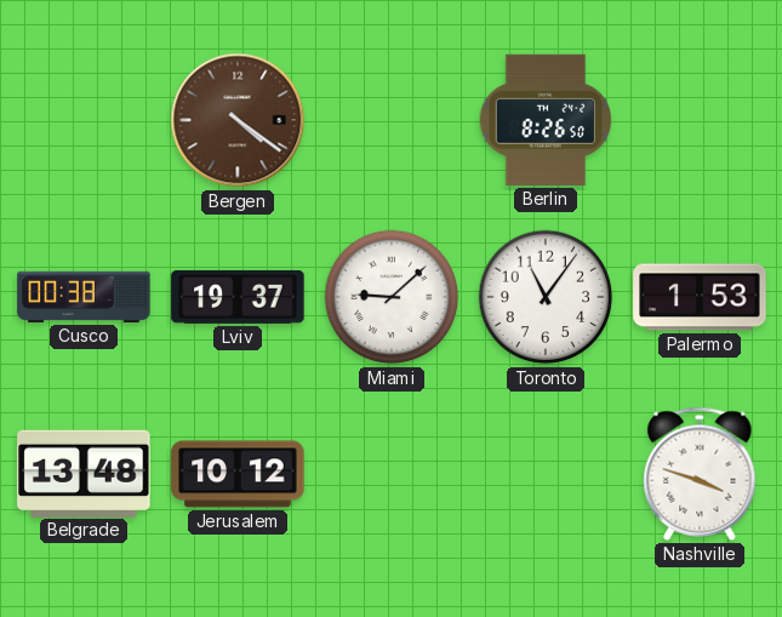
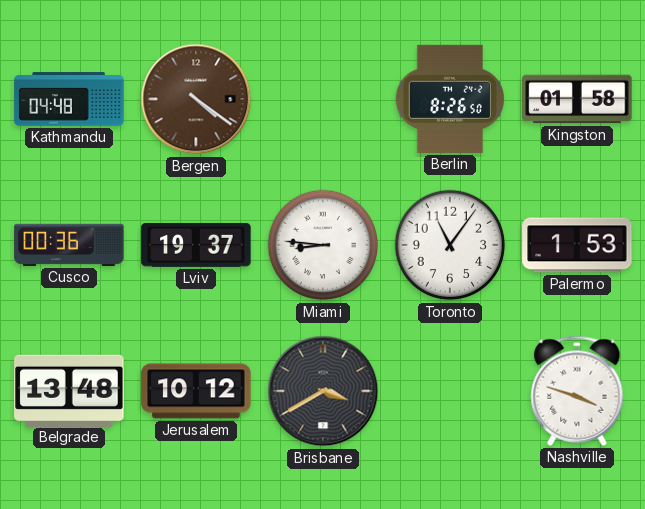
Kathmandu: none -> 04:48 (69, 99)
Kingston: none -> 01:58 (577, 99)
Cusco: 00:38 -> 00:36 (69, 245)
Miami: 9:08 -> 8:46 (323, 245)
Brisbane: none -> 3:40 (323, 391)
